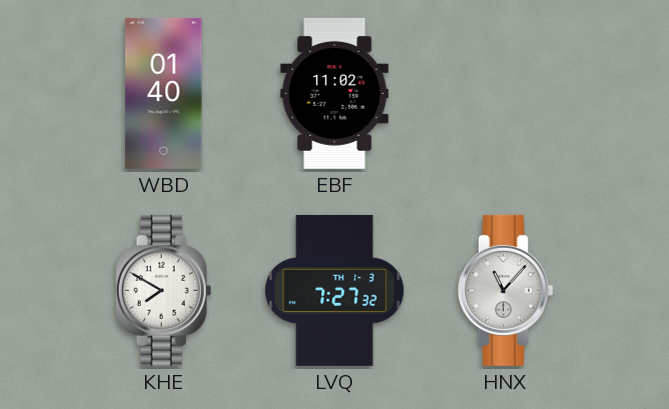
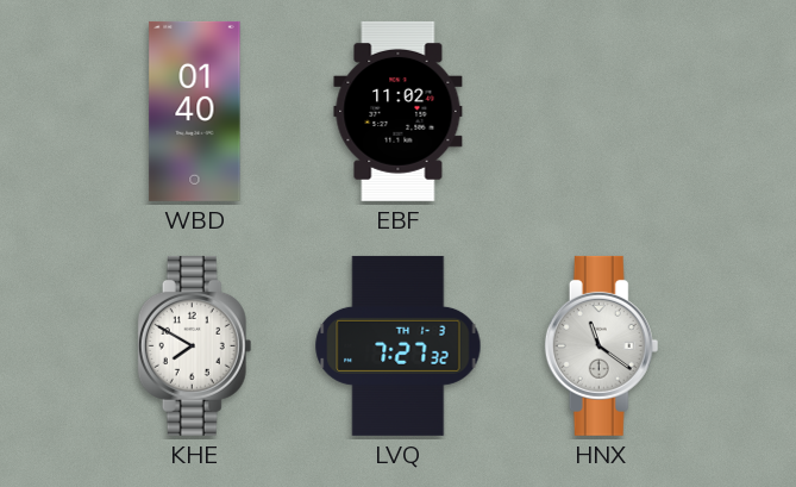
HNX: 11:07 -> 11:21 (602, 345)
